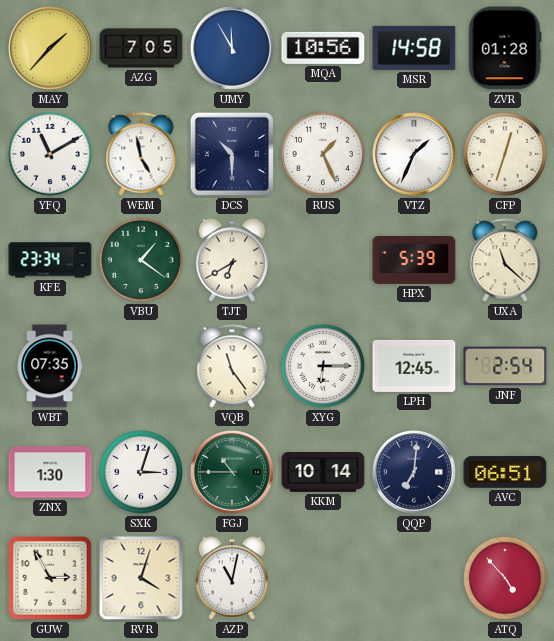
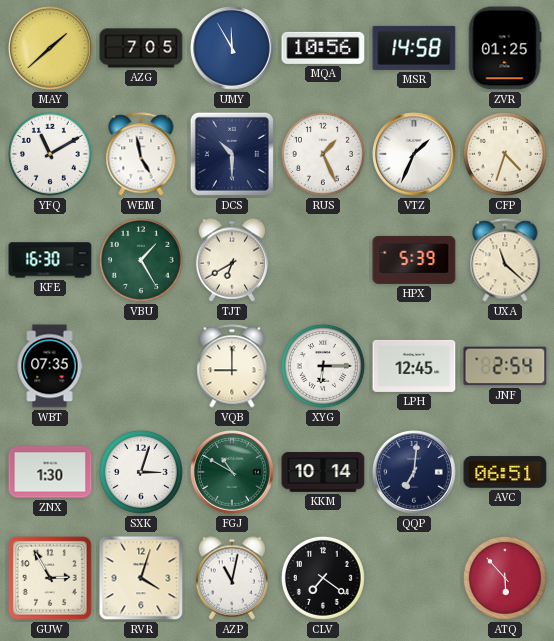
MAY: 1:37 -> 1:38 (51, 49)
ZVR: 01:28 -> 01:25 (505, 48)
CFP: 12:33 -> 4:33 (505, 154)
KFE: 23:34 -> 16:30 (50, 260)
VBU: 1:21 -> 1:25 (141, 260)
VQB: 11:24 -> 9:00 (232, 366)
FGJ: 10:45 -> 10:50 (233, 473)
CLV: none -> 7:21 (323, 578)
ATQ: 4:53 -> 5:53 (505, 578)
